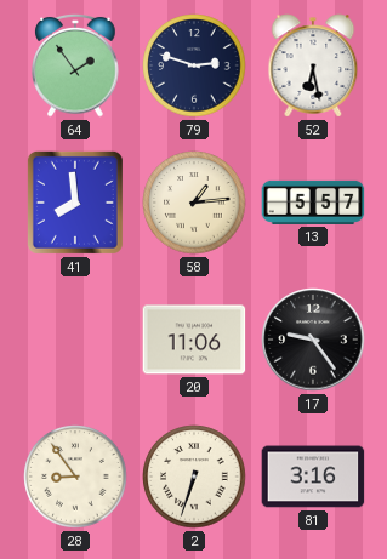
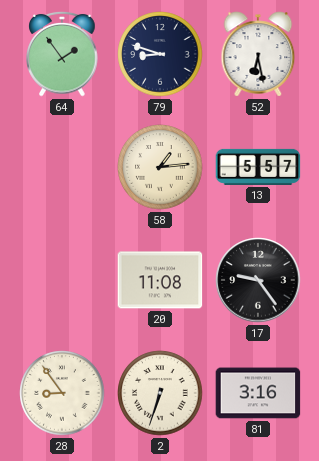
79: 2:48 -> 8:48 (160, 54)
41: 7:59 -> none (75, 203)
20: 11:06 -> 11:08 (160, 280)
